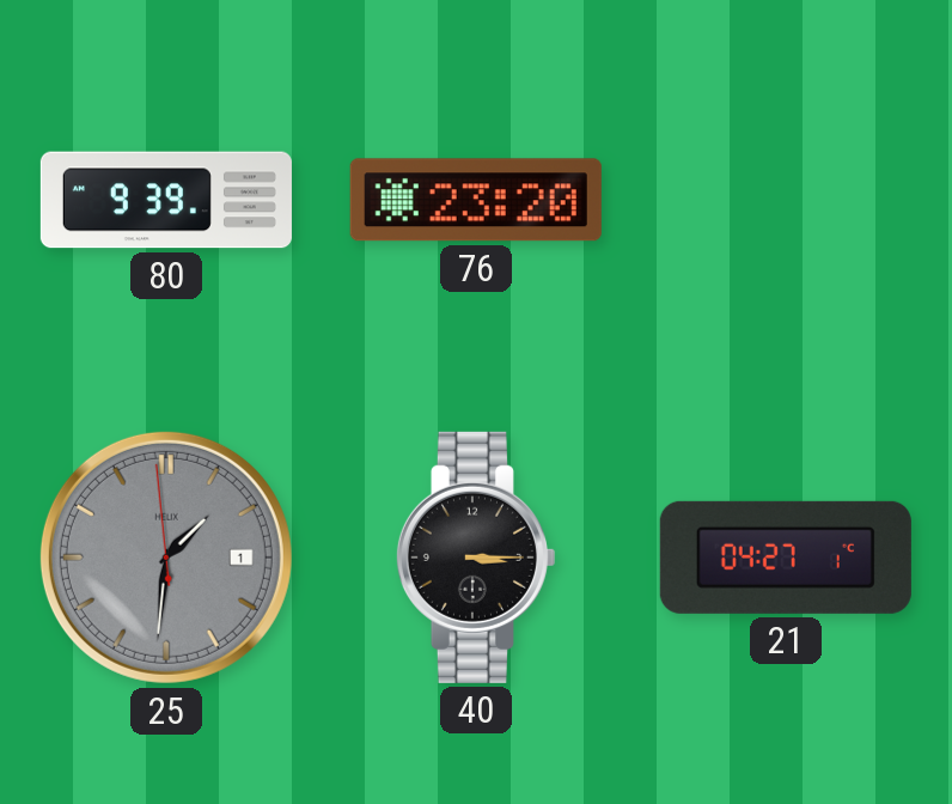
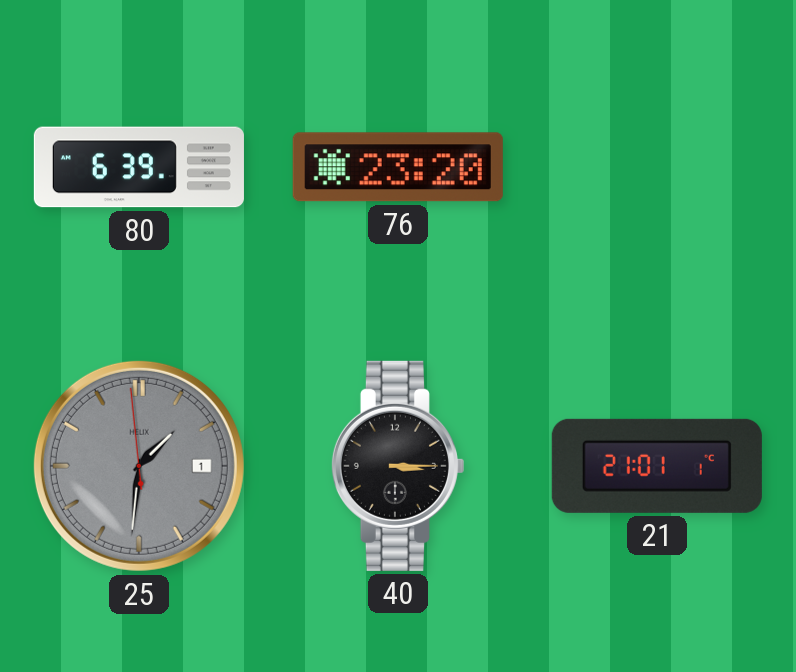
80: 9:39 -> 6:39 (139, 167)
21: 04:27 -> 21:01 (657, 466)
